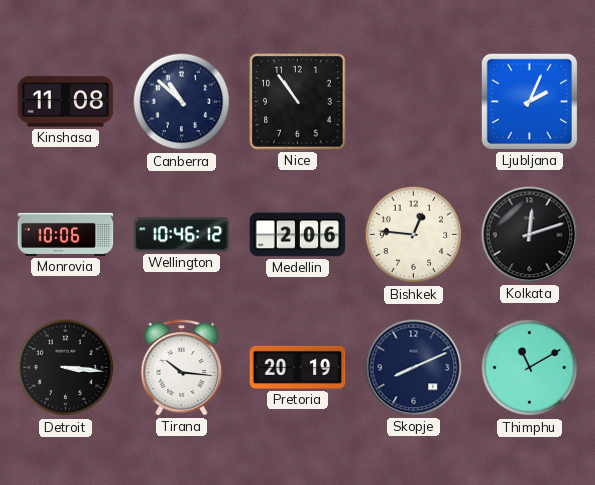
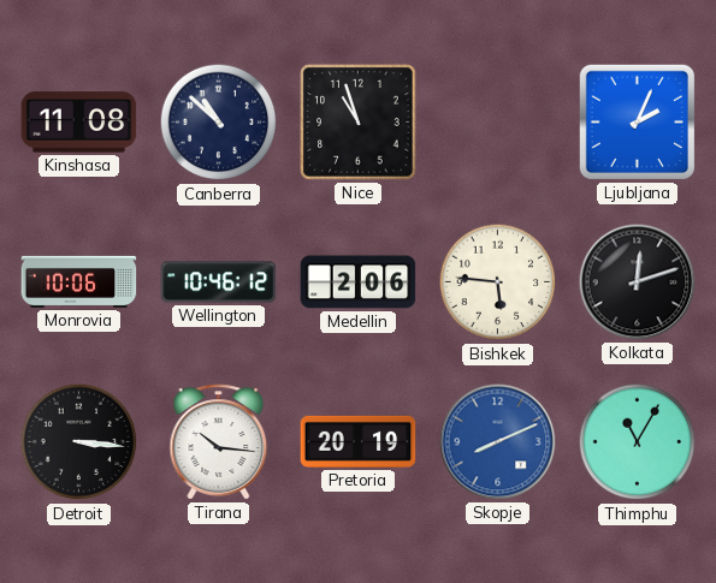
Nice: 10:54 -> 10:57 (359, 123)
Bishkek: 12:46 -> 5:46 (498, 282)
Skopje dial: navy -> blue (498, 442)
Thimphu: 11:10 -> 11:05 (638, 442)
